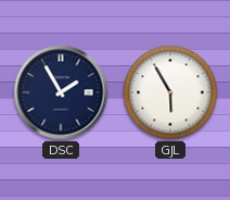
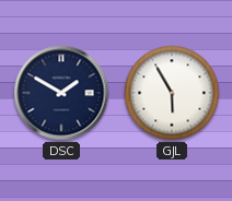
DSC: 1:55 -> 1:50 (61, 93)
